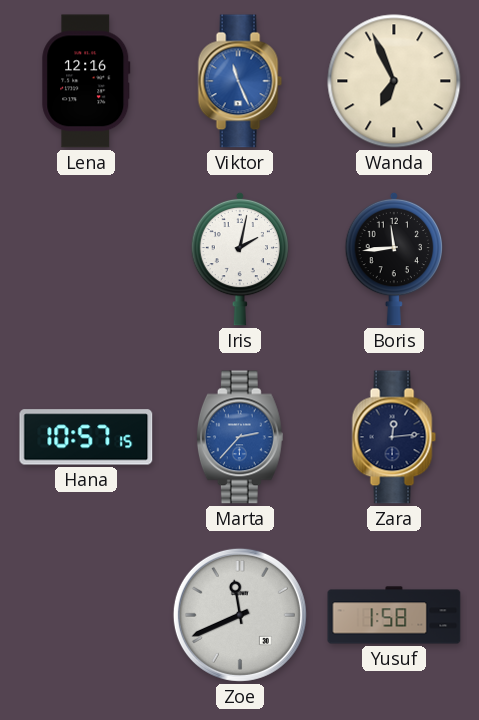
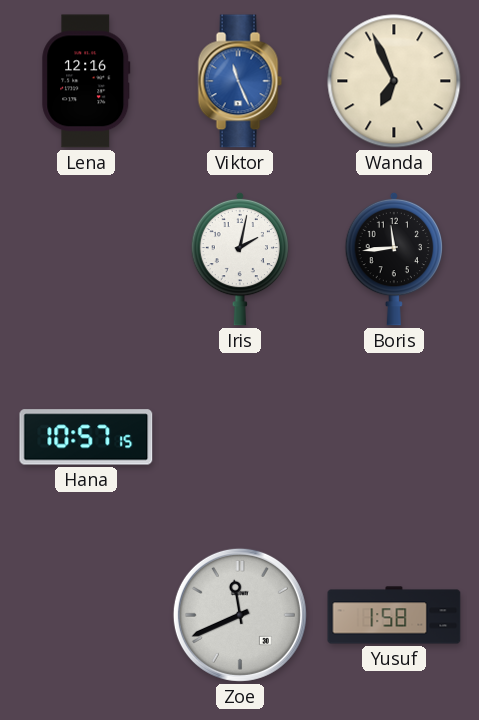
Marta: 2:37 -> none (240, 437)
Zara: 12:14 -> none (394, 437)
